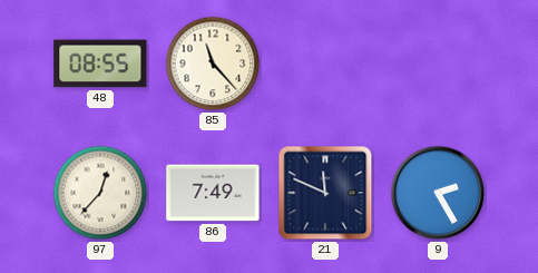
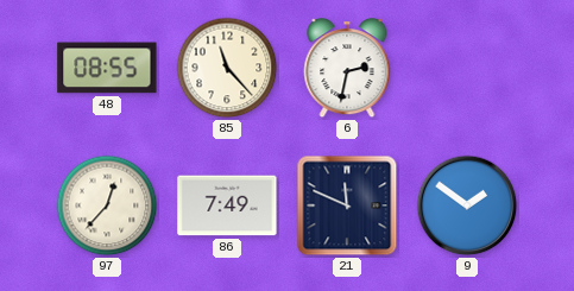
6: none -> 2:32 (347, 69)
9: 2:25 -> 1:51 (467, 205)
